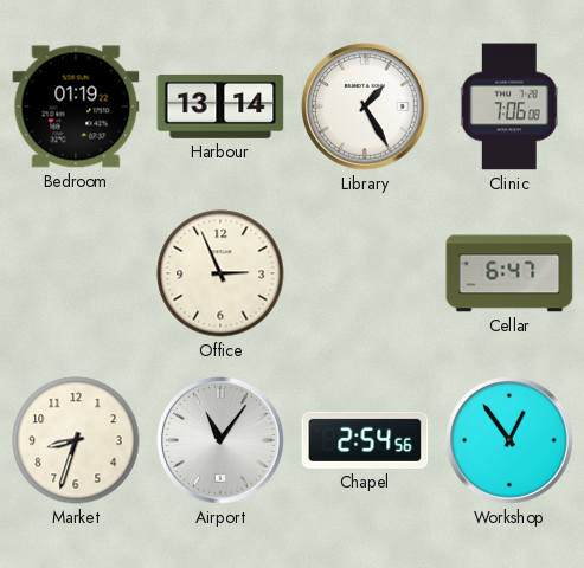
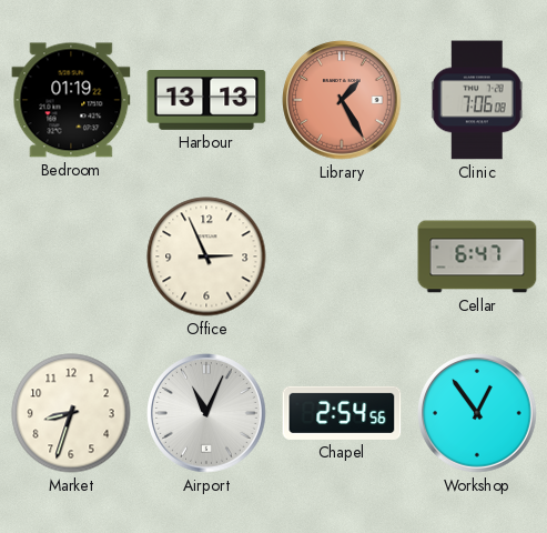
Harbour: 13:14 -> 13:13 (206, 100)
Library dial: white -> salmon (342, 100)
Airport: 11:06 -> 11:04 (206, 413)
